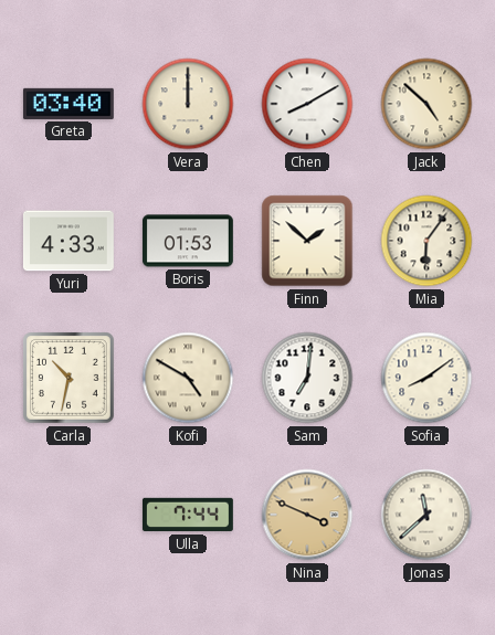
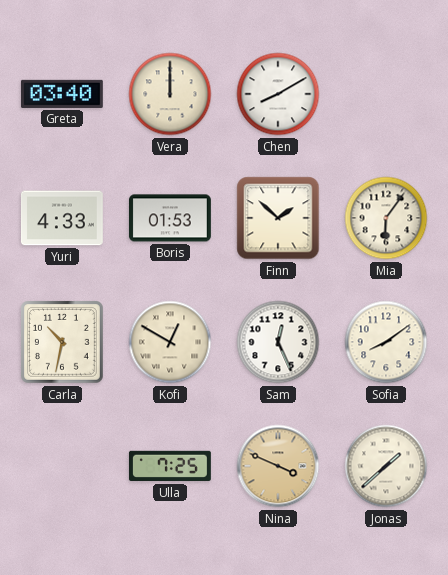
Jack: 4:52 -> none (426, 104)
Kofi: 4:50 -> 12:50 (170, 342)
Sam: 7:01 -> 12:26 (278, 342)
Ulla: 7:44 -> 7:25 (170, 466)
Jonas: 11:38 -> 1:38 (386, 466)
